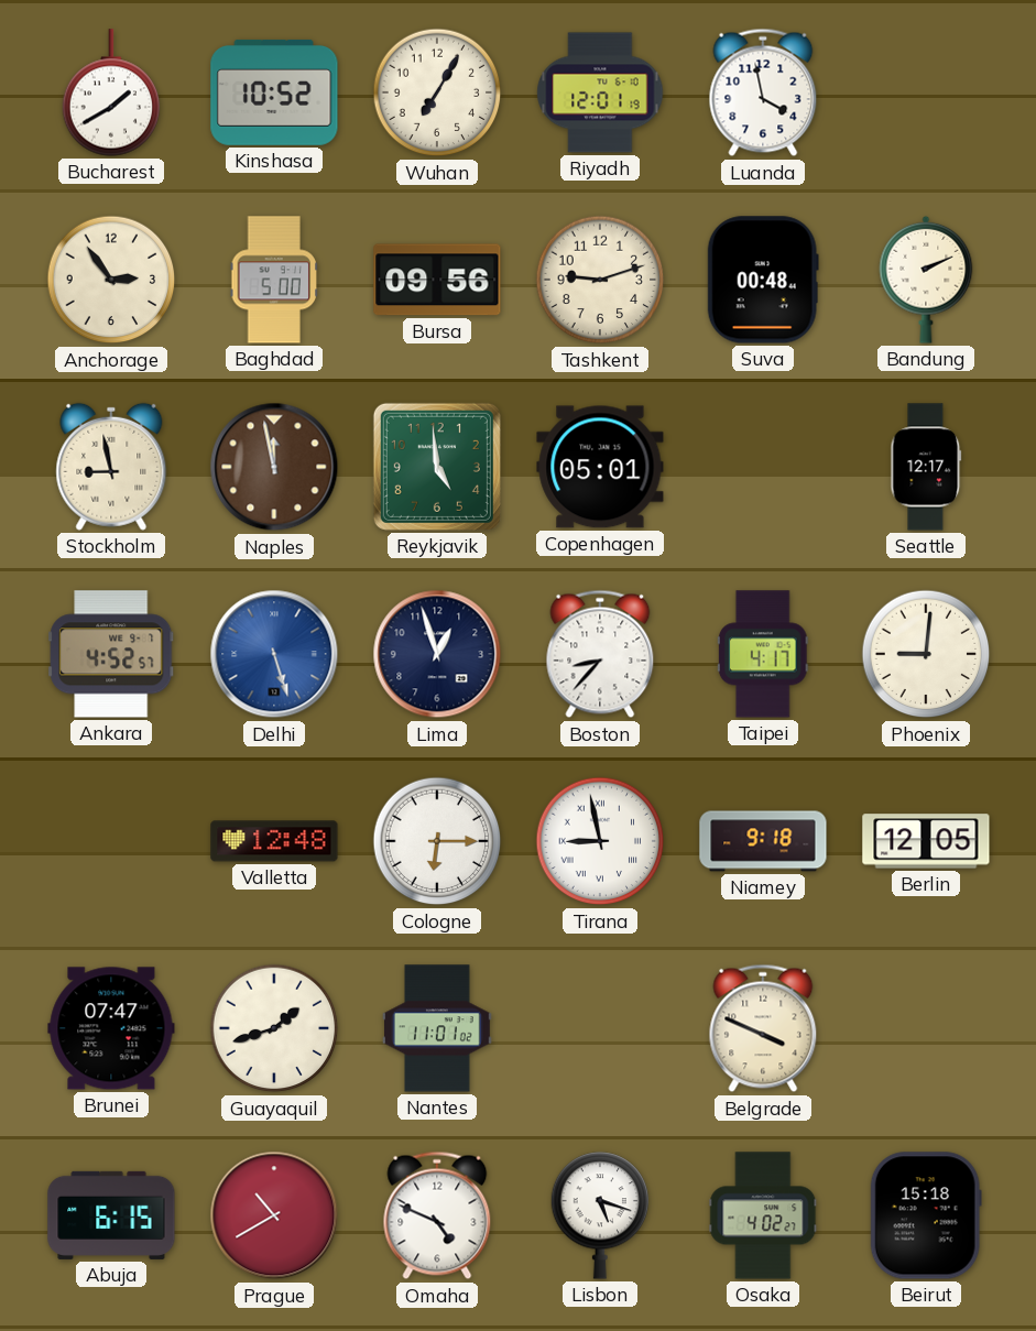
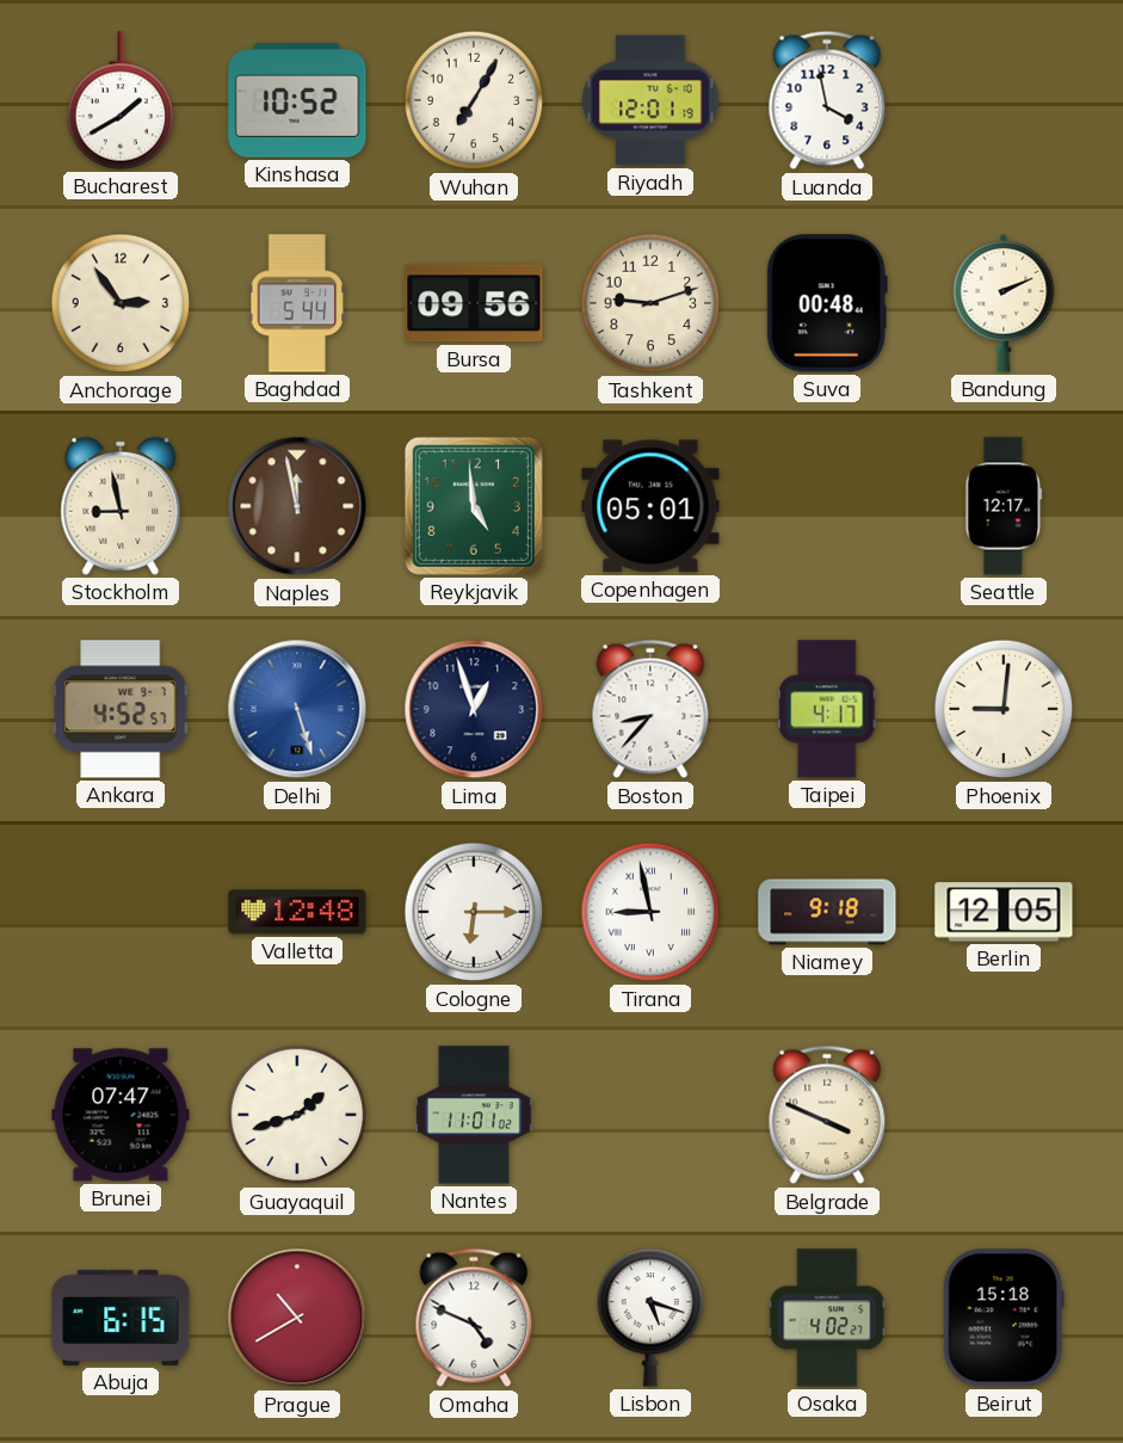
Baghdad: 5:00 -> 5:44 (297, 303)
